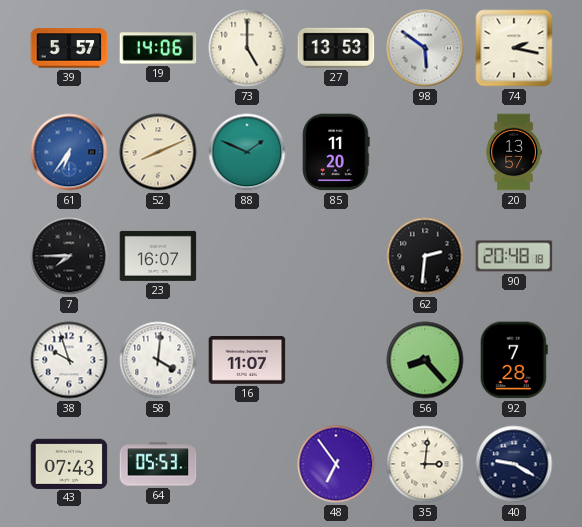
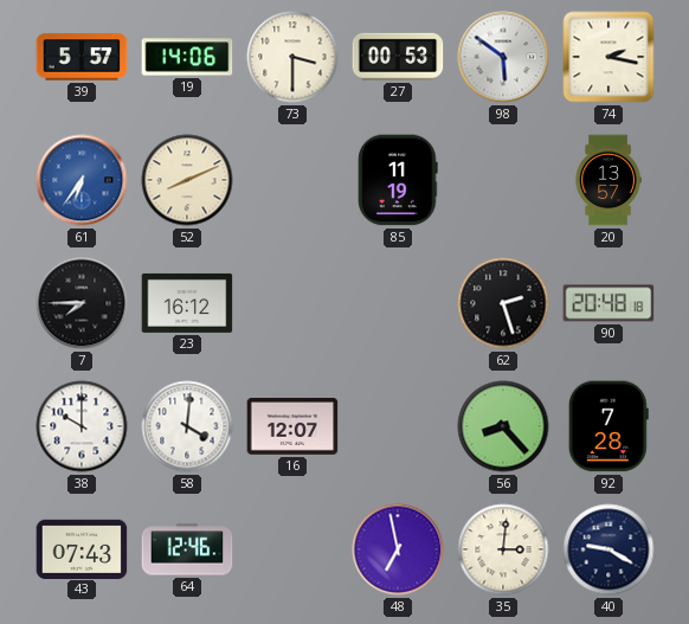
73: 5:00 -> 3:30 (292, 57)
27: 13:53 -> 00:53 (398, 57)
88: 1:49 -> none (247, 152)
85: 11:20 -> 11:19 (398, 180)
23: 16:07 -> 16:12 (187, 303)
62: 2:31 -> 2:27 (503, 303)
38: 9:57 -> 10:00 (82, 426)
16: 11:07 -> 12:07 (292, 427)
64: 05:53 -> 12:46 (187, 549)
48: 6:54 -> 6:58 (398, 549)
